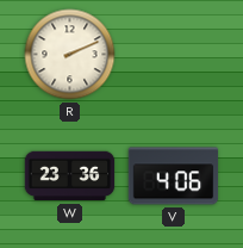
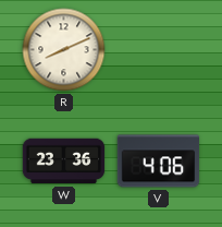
R: 2:11 -> 8:11 (64, 50)
